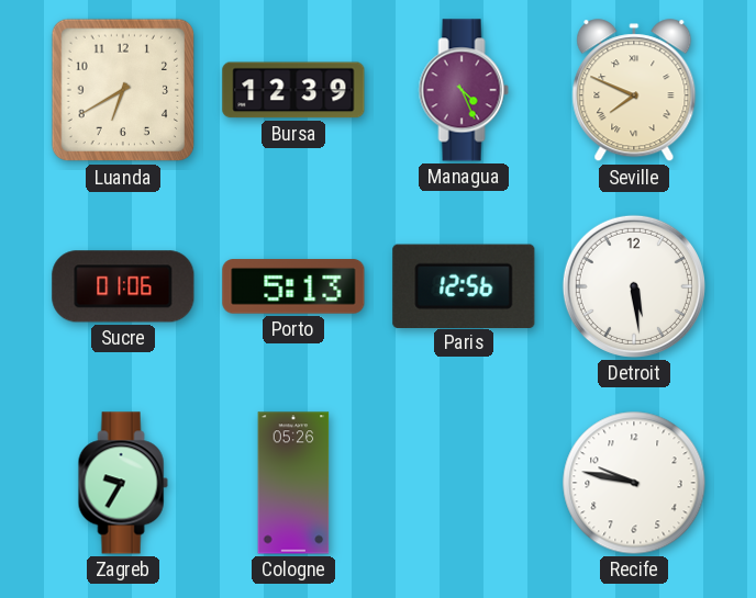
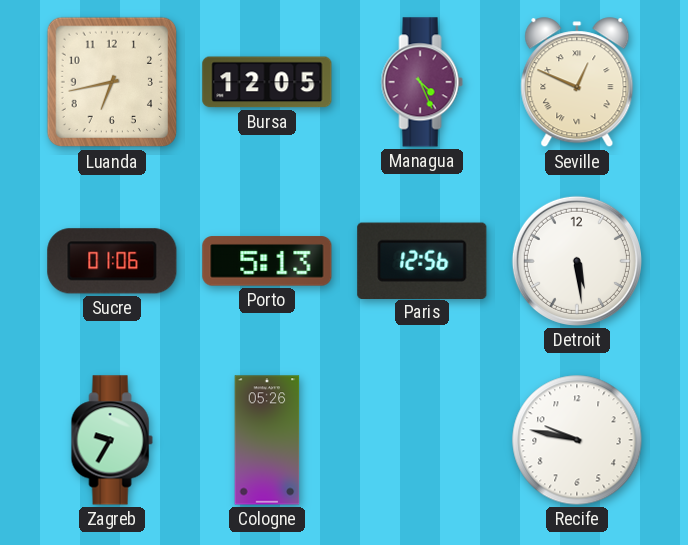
Luanda: 6:40 -> 6:43 (112, 82)
Bursa: 12:39 -> 12:05 (267, 82)
Seville: 7:49 -> 12:49 (577, 83)
